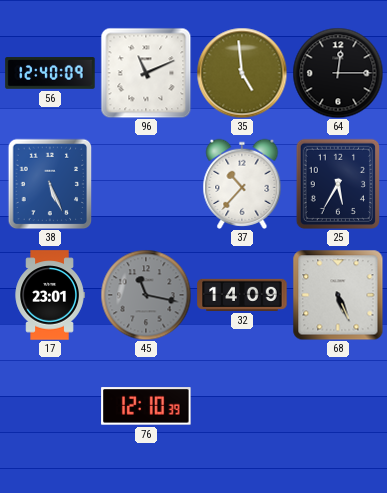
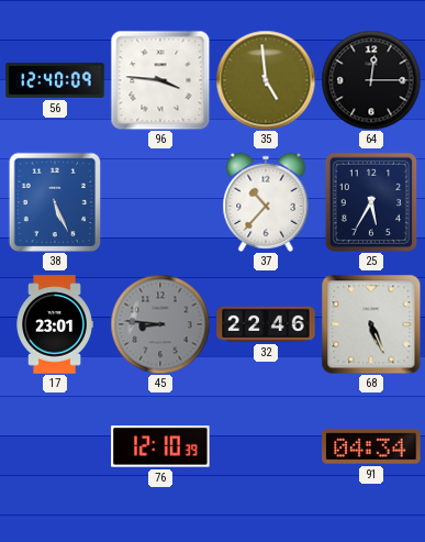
96: 11:11 -> 3:46 (160, 80)
45: 11:17 -> 8:46 (160, 324)
32: 14:09 -> 22:46 (266, 324)
91: none -> 04:34 (371, 446)
